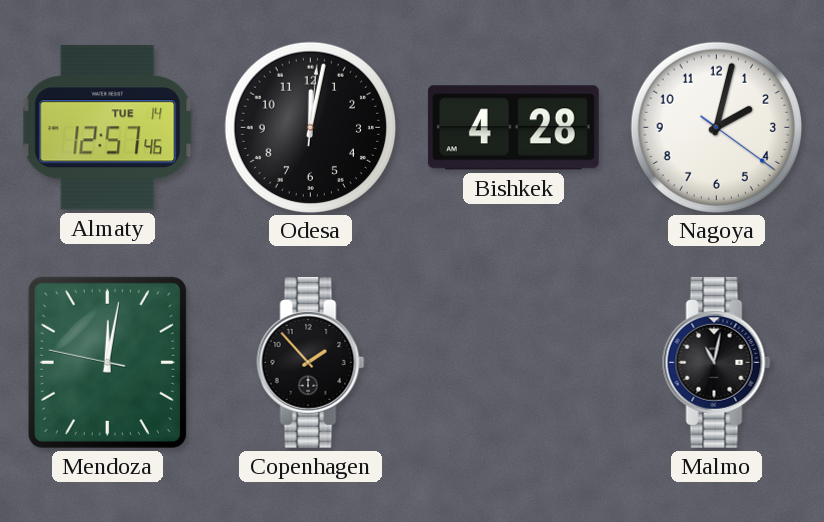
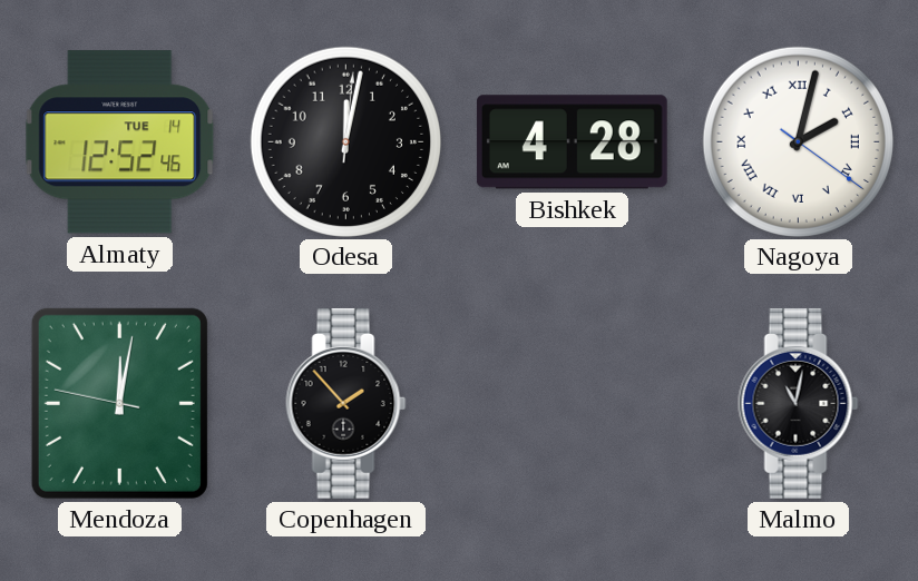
Almaty: 12:57 -> 12:52 (120, 142)
Nagoya numerals: Arabic -> Roman (798, 141)
